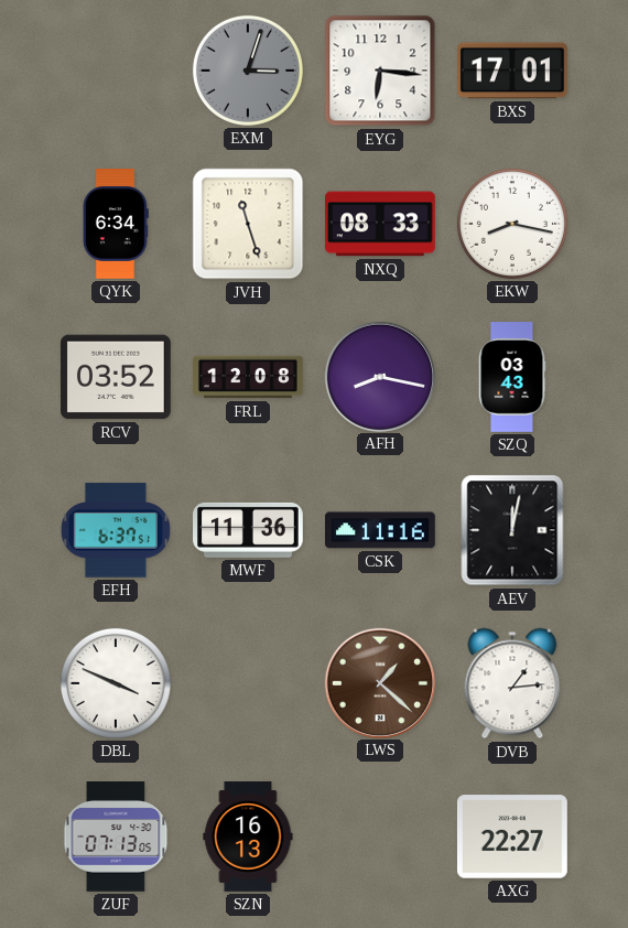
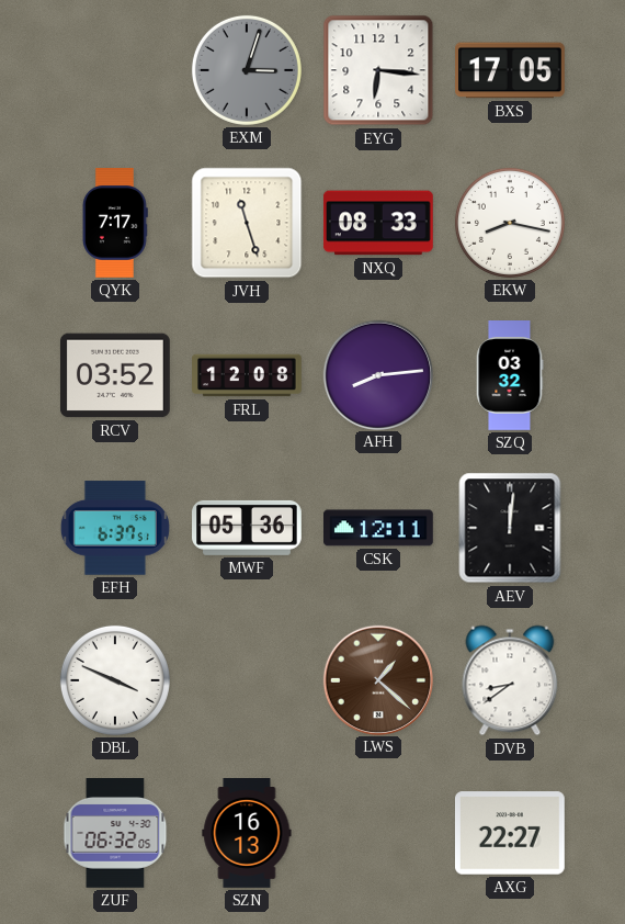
BXS: 17:01 -> 17:05 (511, 70)
QYK: 6:34 -> 7:17 (115, 224)
AFH: 8:17 -> 8:14 (377, 374)
SZQ: 03:43 -> 03:32 (510, 376)
MWF: 11:36 -> 05:36 (248, 528)
CSK: 11:16 -> 12:11 (379, 528)
AEV: 12:02 -> 12:01 (510, 528)
DVB: 1:14 -> 8:39 (510, 680)
ZUF: 07:13 -> 06:32 (115, 834)
